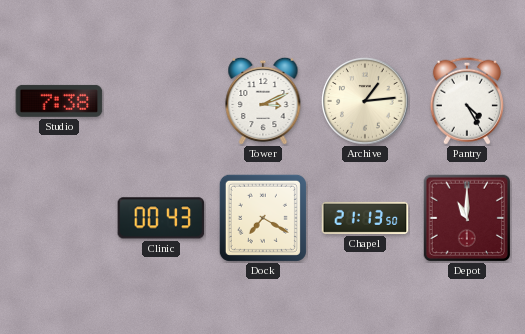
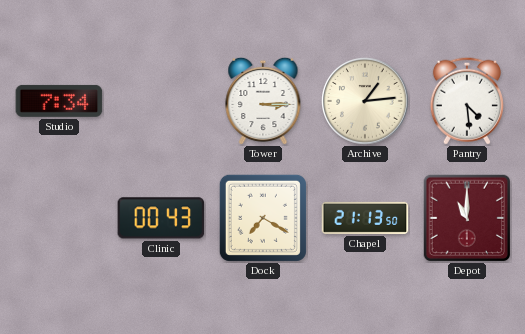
Studio: 7:38 -> 7:34 (59, 101)
Tower: 3:11 -> 3:15 (263, 101)
Pantry: 4:25 -> 4:29 (467, 101)
